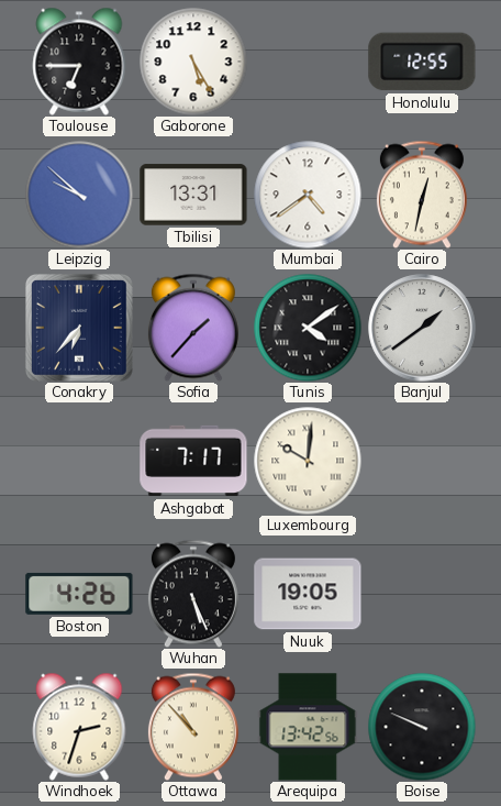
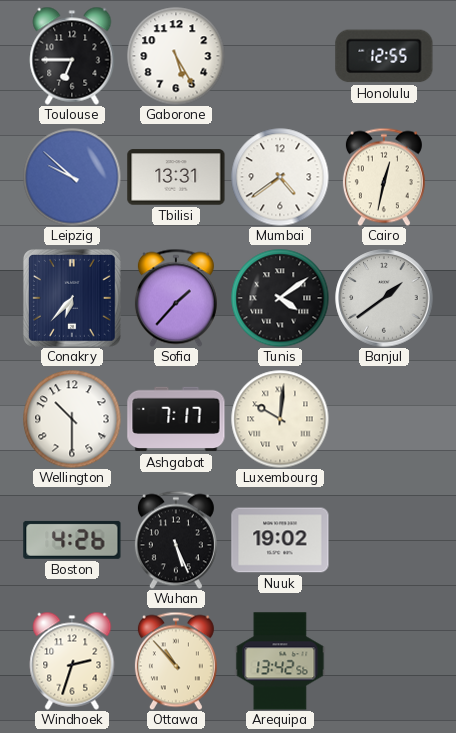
Wellington: none -> 10:30 (72, 419)
Nuuk: 19:05 -> 19:02 (280, 540)
Boise: 9:49 -> none (422, 727)
